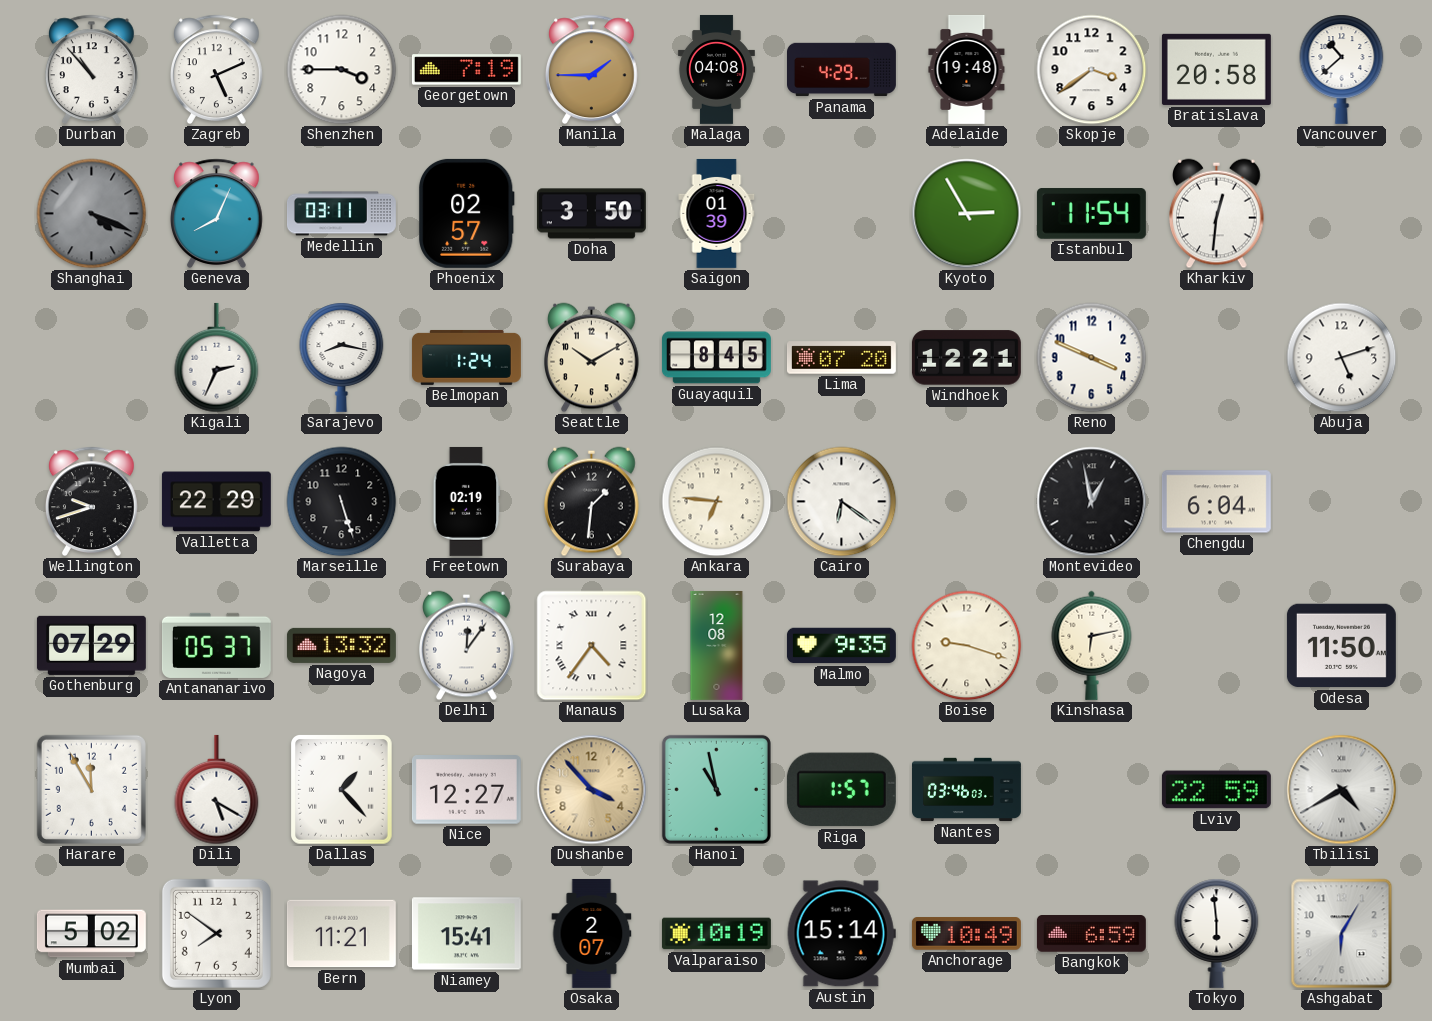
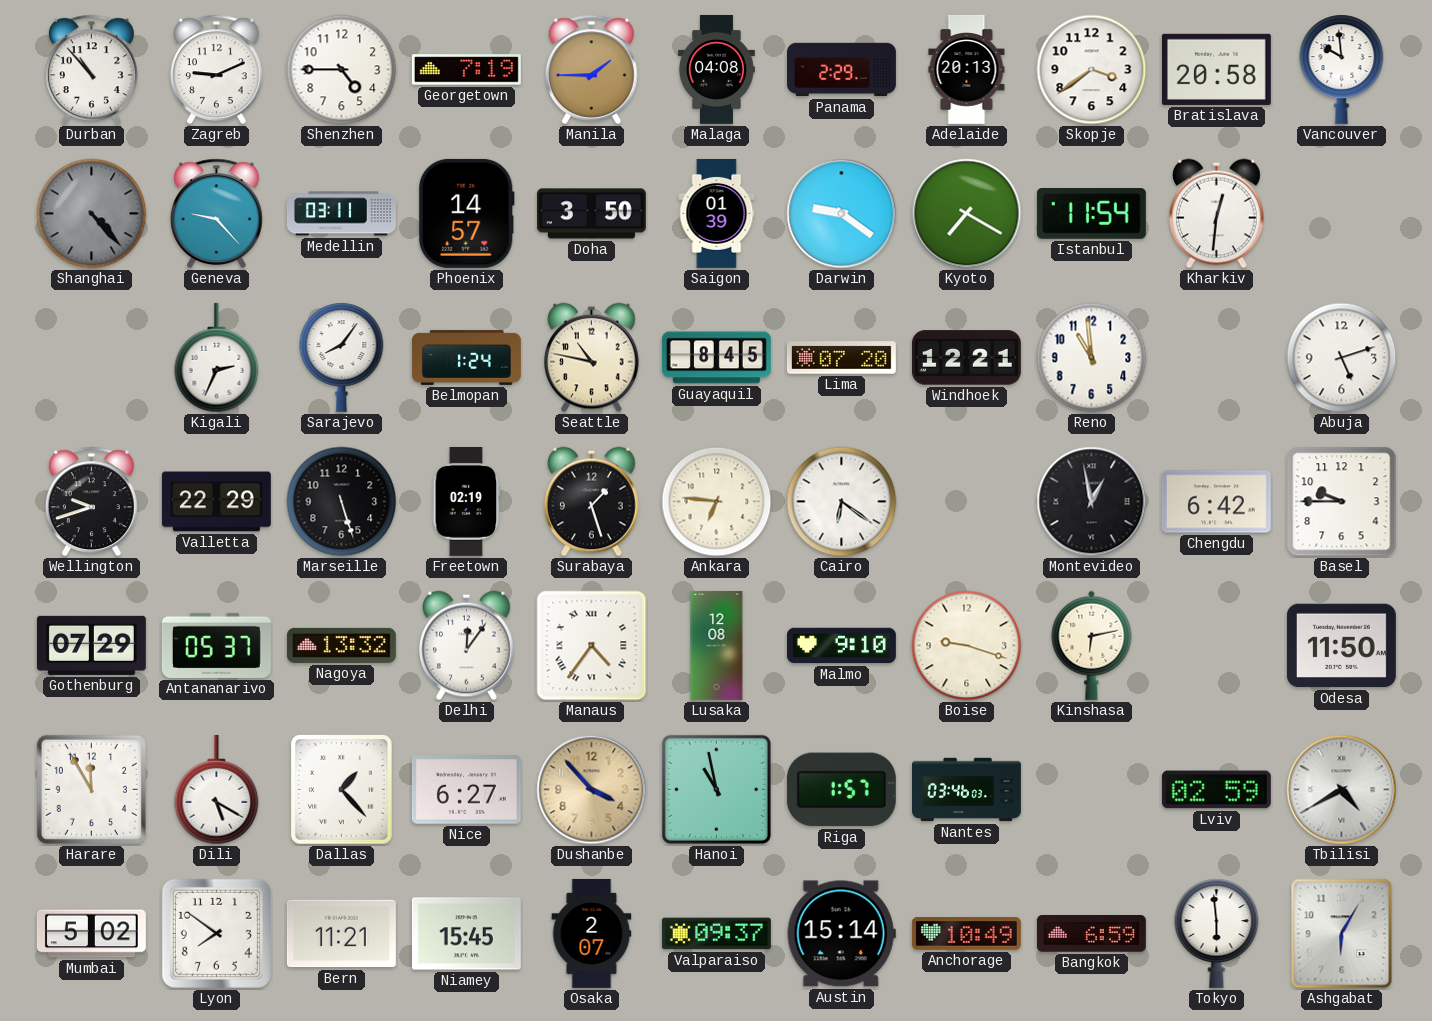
Zagreb: 5:11 -> 9:11 (216, 70)
Shenzhen: 3:45 -> 4:45 (342, 70)
Panama: 4:29 -> 2:29 (842, 70)
Adelaide: 19:48 -> 20:13 (967, 69)
Vancouver: 10:38 -> 9:59 (1342, 69)
Shanghai: 4:19 -> 4:23 (92, 214)
Geneva: 8:04 -> 9:23 (216, 214)
Phoenix: 02:57 -> 14:57 (466, 213)
Darwin: none -> 9:21 (842, 214)
Kyoto: 2:55 -> 7:20 (967, 214)
Sarajevo: 8:17 -> 8:06 (342, 357)
Seattle: 10:10 -> 10:47 (592, 358)
Reno: 3:49 -> 10:59 (1092, 358)
Surabaya: 1:31 -> 1:27 (592, 502)
Chengdu: 6:04 -> 6:42 (1216, 502)
Basel: none -> 9:45 (1342, 502)
Malmo: 9:35 -> 9:10 (841, 646)
Nice: 12:27 -> 6:27 (466, 790)
Lviv: 22:59 -> 02:59 (1216, 790)
Niamey: 15:41 -> 15:45 (466, 934)
Valparaiso: 10:19 -> 09:37 (716, 934)
